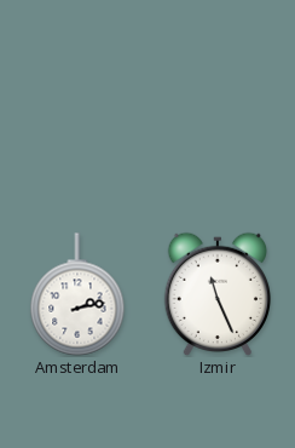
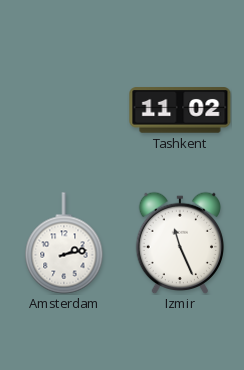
Tashkent: none -> 11:02 (180, 110)
